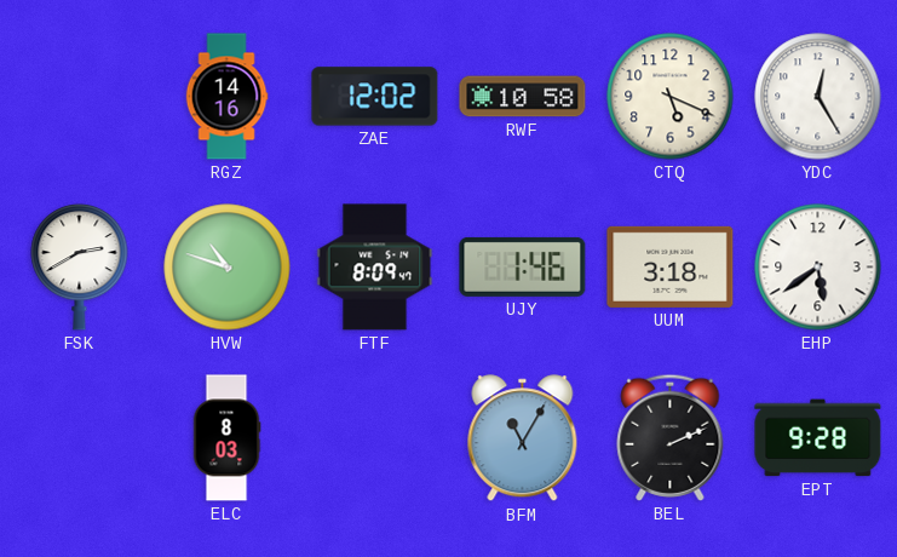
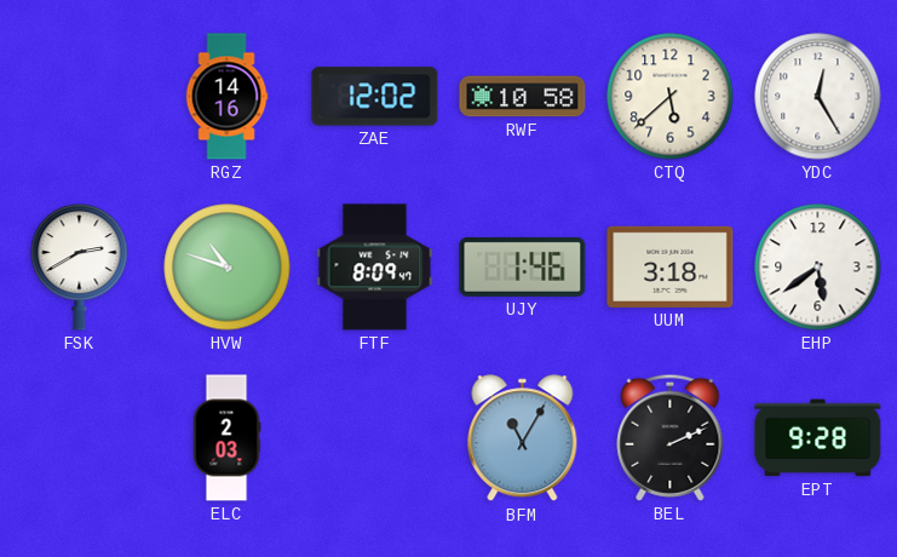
CTQ: 5:19 -> 5:38 (671, 97)
ELC: 8:03 -> 2:03 (226, 438)
